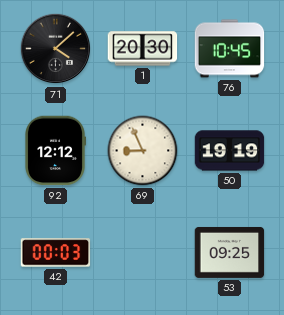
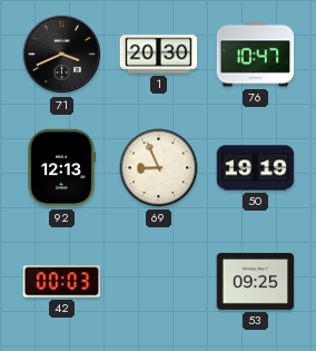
71: 4:08 -> 3:41 (61, 55)
76: 10:45 -> 10:47 (256, 55)
92: 12:12 -> 12:13 (62, 168)
